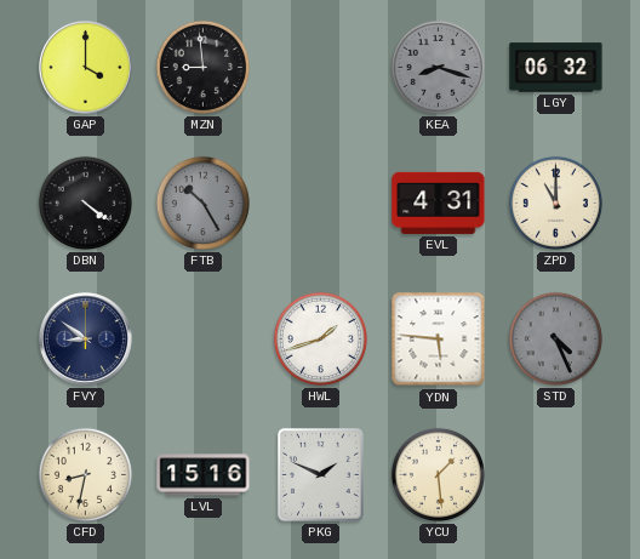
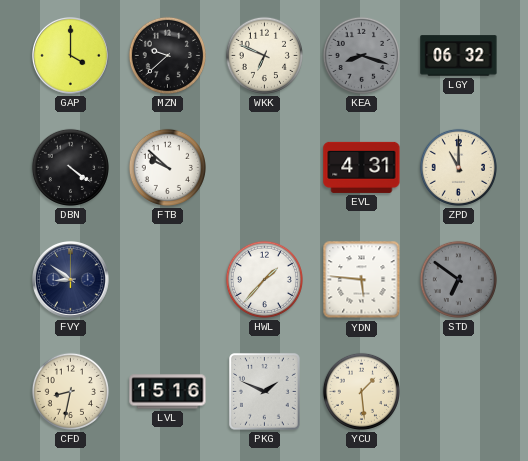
MZN: 8:59 -> 9:38 (167, 55)
WKK: none -> 6:49 (264, 55)
FTB: 10:25 -> 9:52 (167, 167)
FTB dial: grey -> white (167, 167)
HWL: 1:42 -> 1:37 (264, 279)
STD: 4:26 -> 6:51 (458, 279)
